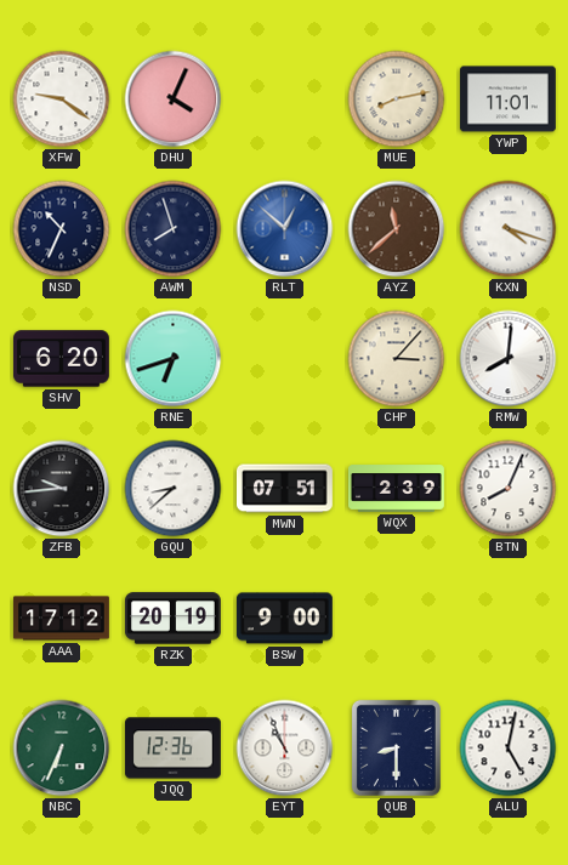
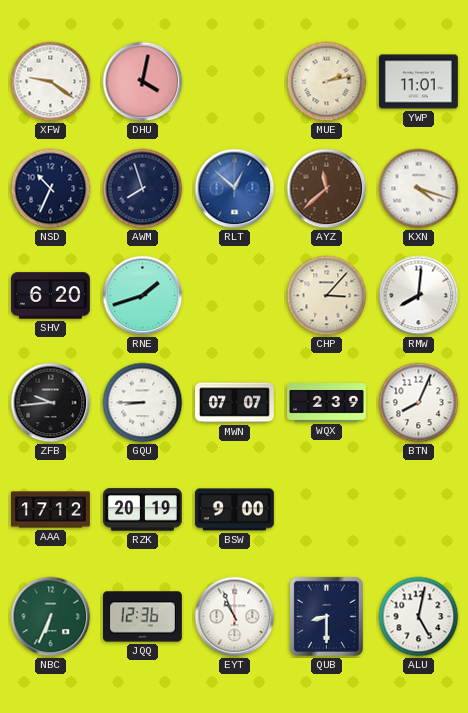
DHU: 4:04 -> 4:02 (143, 82)
MUE: 8:13 -> 2:13 (327, 82)
RNE: 6:42 -> 1:42 (143, 296)
GQU: 8:38 -> 8:45 (143, 403)
MWN: 07:51 -> 07:07 (235, 403)
